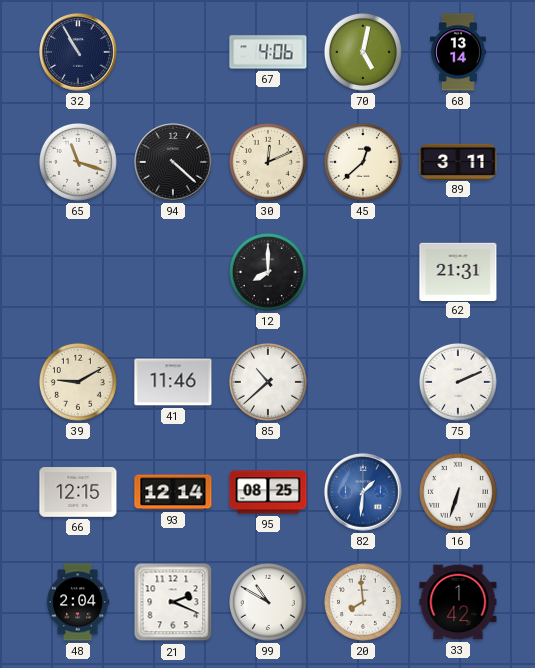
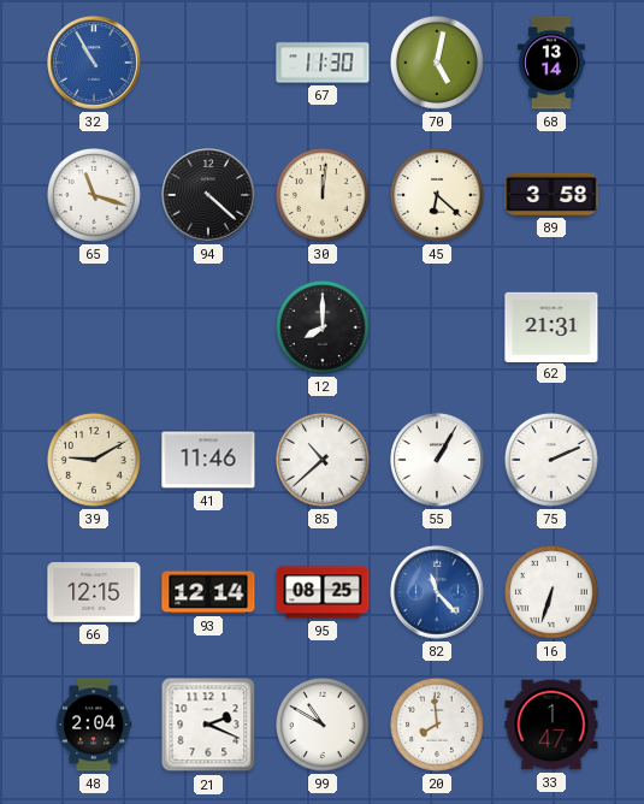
32 dial: navy -> blue (94, 63)
67: 4:06 -> 11:30 (323, 63)
30: 12:11 -> 12:01 (323, 195)
45: 12:38 -> 6:22 (437, 195)
89: 3:11 -> 3:58 (551, 194)
55: none -> 1:05 (437, 460)
82: 1:31 -> 11:23 (437, 592)
33: 1:42 -> 1:47 (551, 725)
